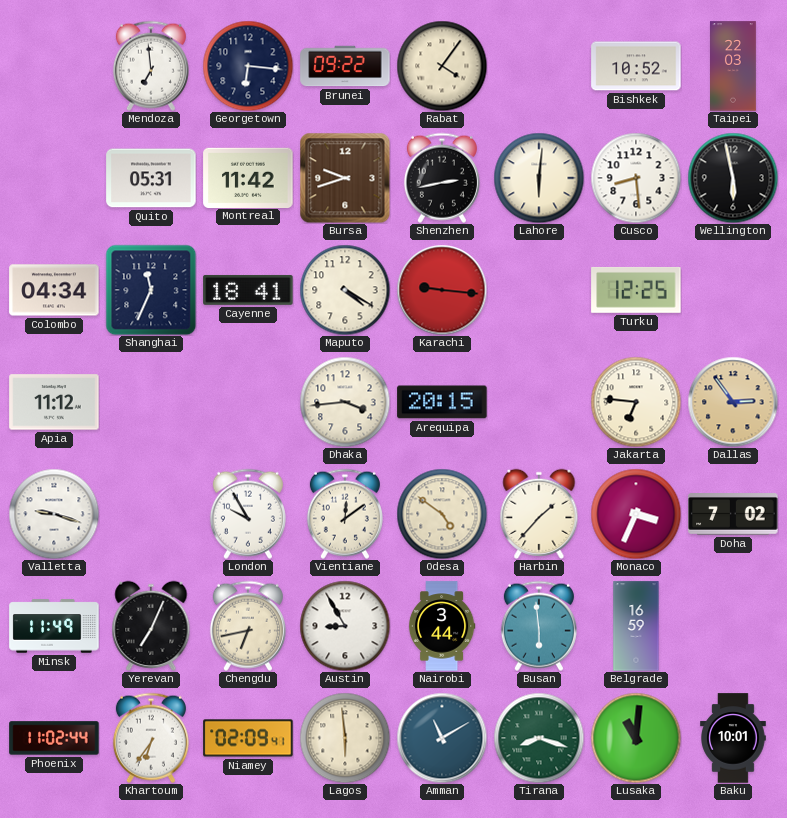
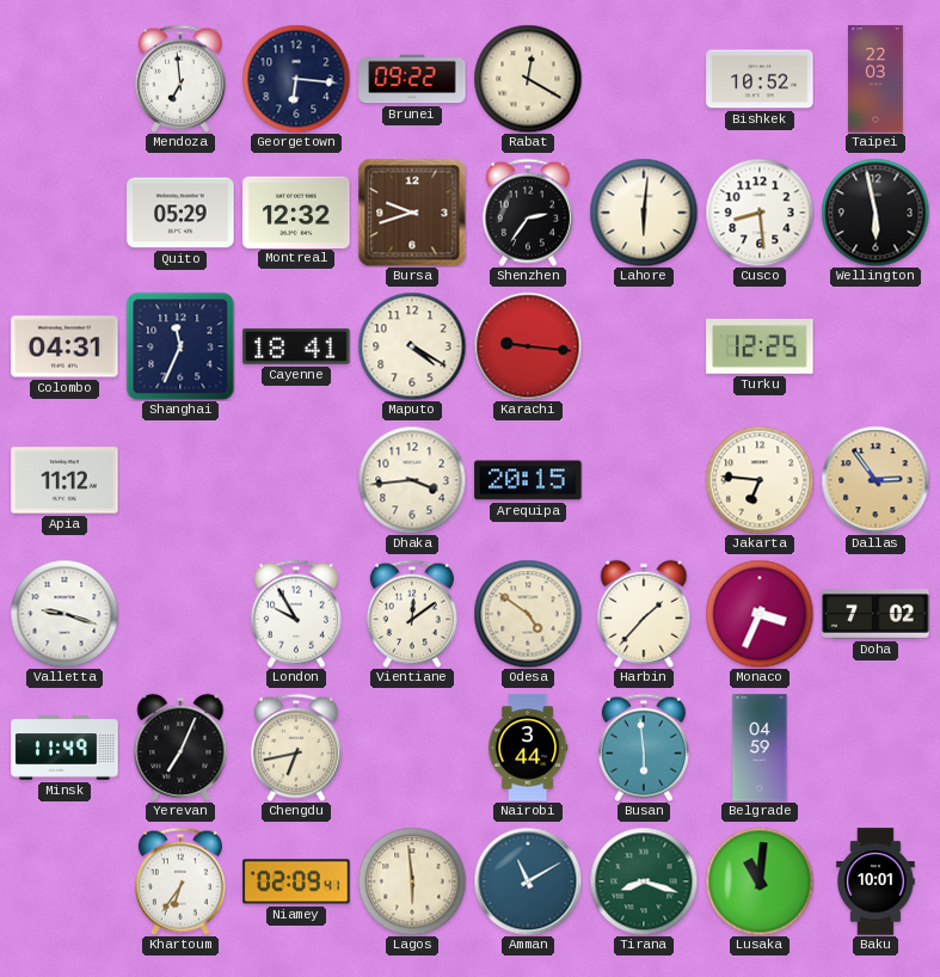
Rabat: 4:06 -> 12:20 (528, 79)
Quito: 05:31 -> 05:29 (180, 213)
Montreal: 11:42 -> 12:32 (296, 211)
Shenzhen: 2:43 -> 2:36 (528, 213)
Colombo: 04:34 -> 04:31 (64, 346)
Austin: 8:55 -> none (345, 626)
Belgrade: 16:59 -> 04:59 (760, 748)
Phoenix: 11:02 -> none (54, 738)
